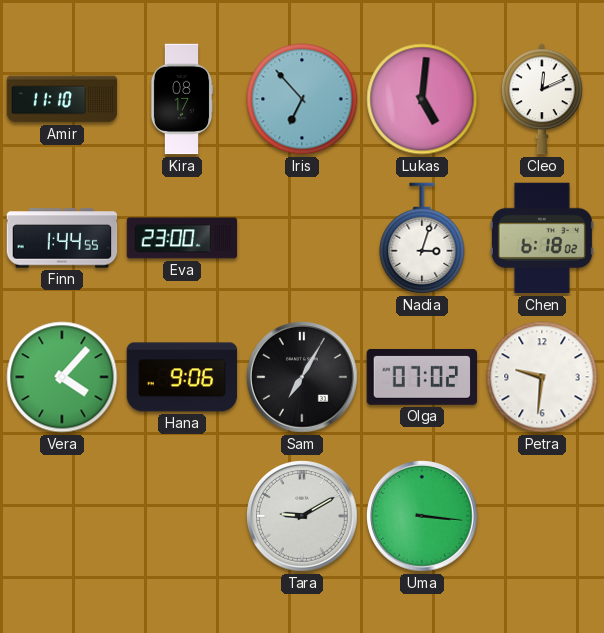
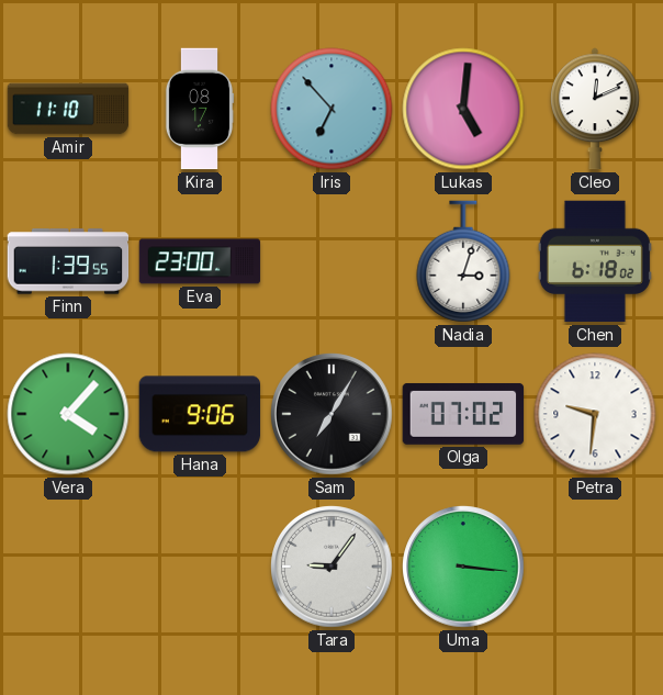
Finn: 1:44 -> 1:39 (68, 261)
Tara: 9:10 -> 9:06 (332, 567)
